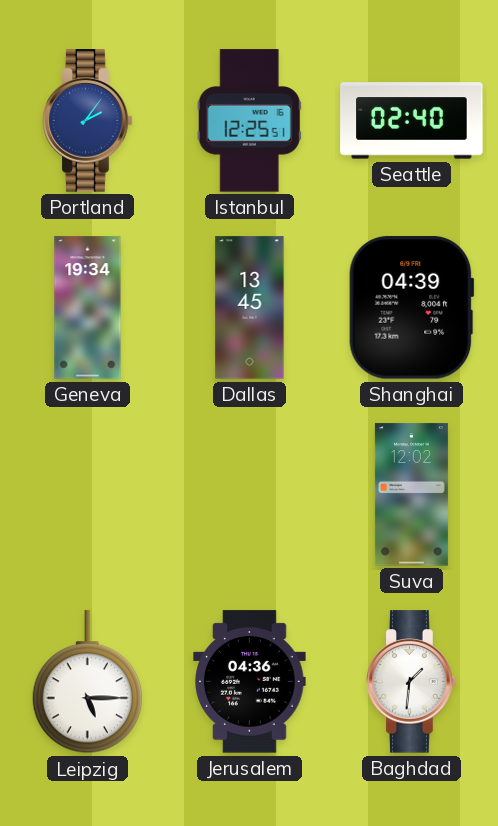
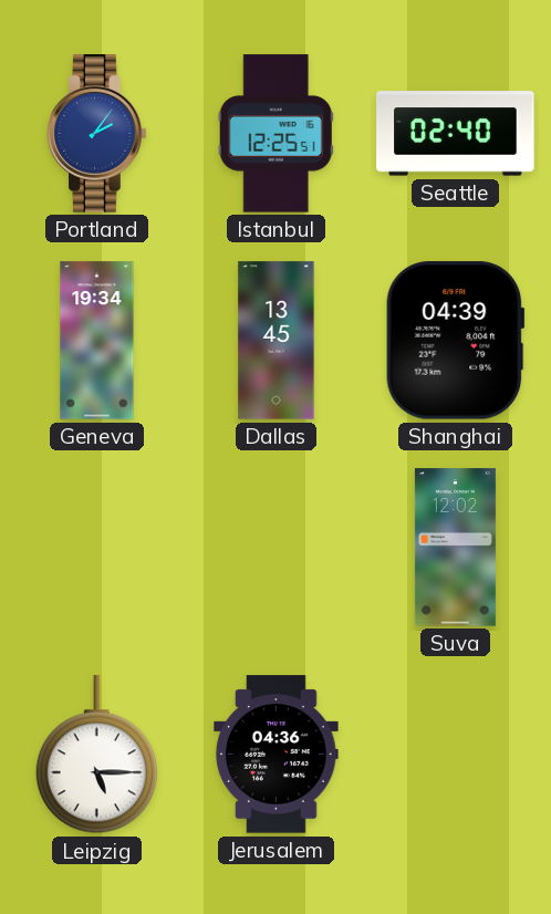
Baghdad: 1:31 -> none (412, 682)
